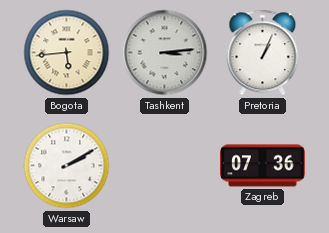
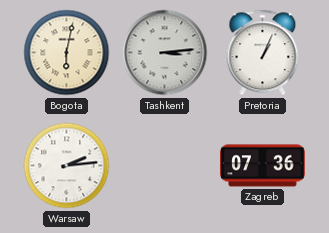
Bogota: 5:44 -> 6:02 (67, 53)
Warsaw: 2:10 -> 2:14 (67, 166)
